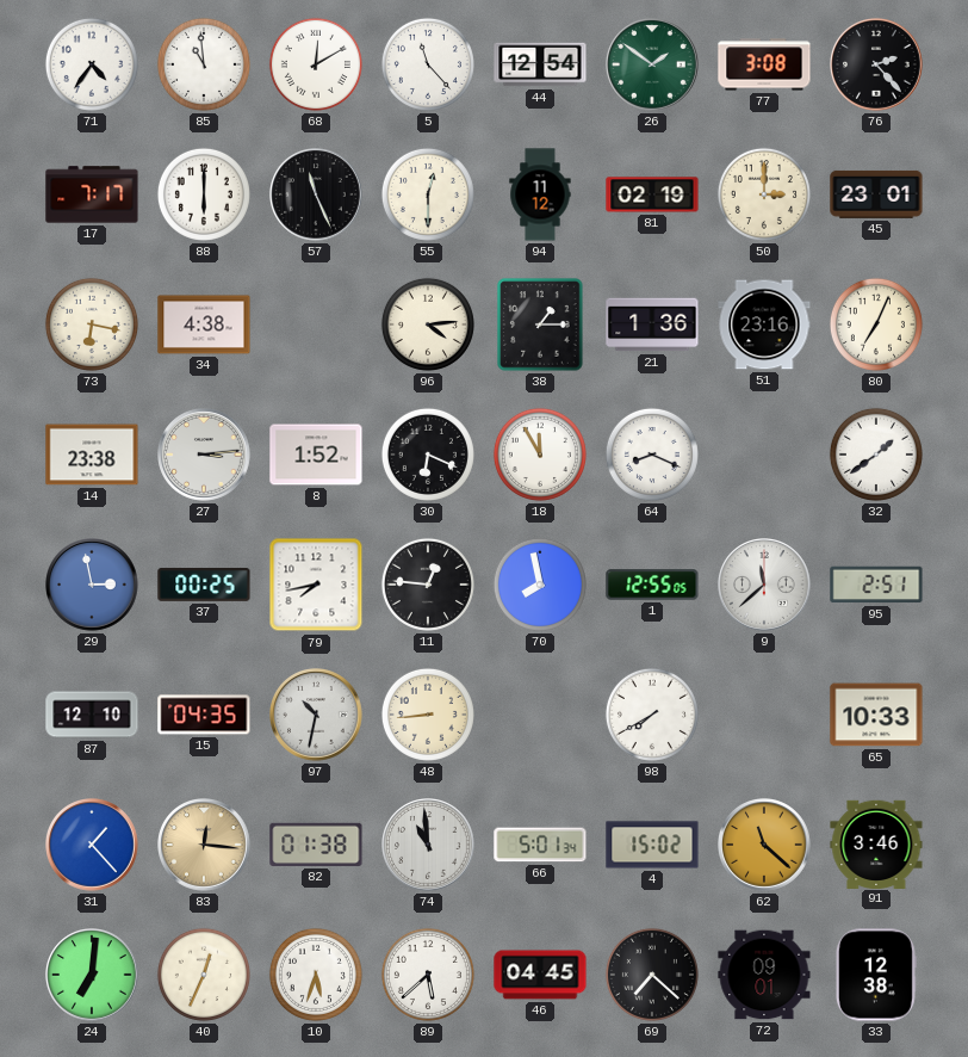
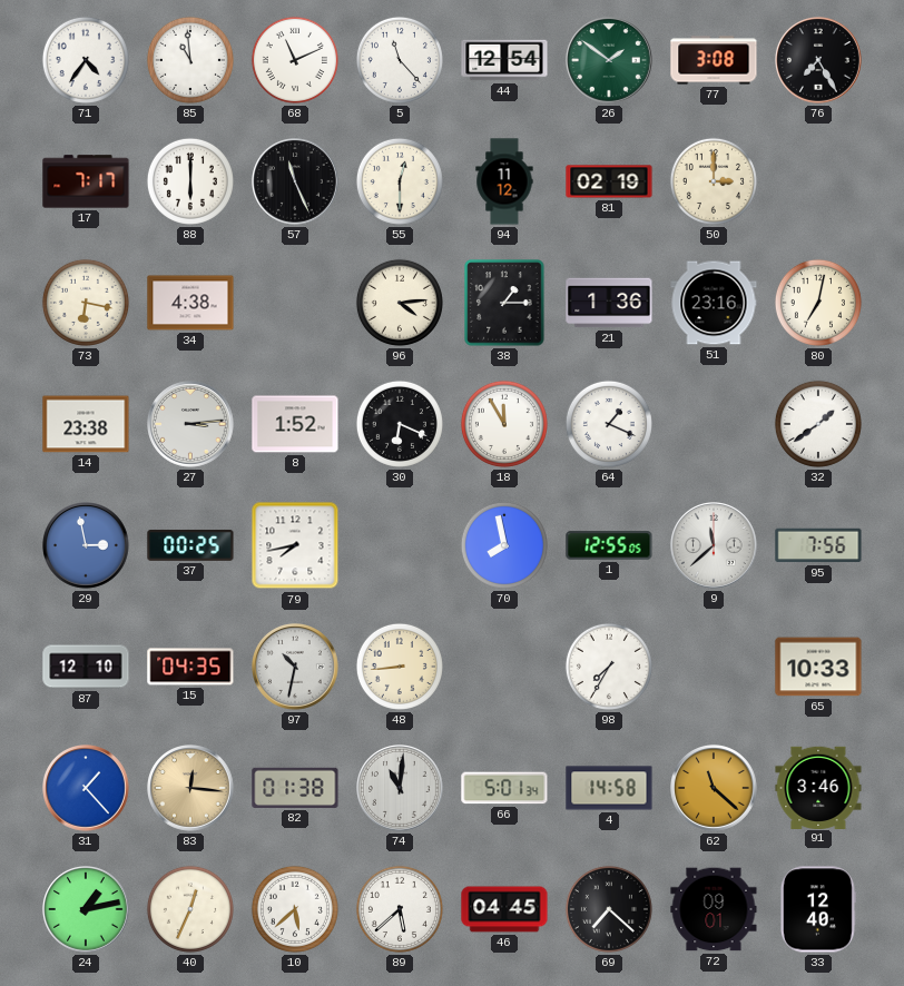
68: 12:10 -> 11:11 (295, 60)
76: 2:23 -> 7:25 (818, 60)
45: 23:01 -> none (876, 194)
80: 7:04 -> 7:02 (818, 303)
64: 8:19 -> 1:19 (609, 424)
11: 12:46 -> none (428, 585)
95: 2:51 -> 7:56 (818, 545)
98: 7:40 -> 7:35 (609, 667)
74: 10:59 -> 11:01 (400, 788)
4: 15:02 -> 14:58 (609, 788)
24: 7:01 -> 1:13 (86, 909)
10: 5:33 -> 5:38 (295, 909)
33: 12:38 -> 12:40 (818, 909)
